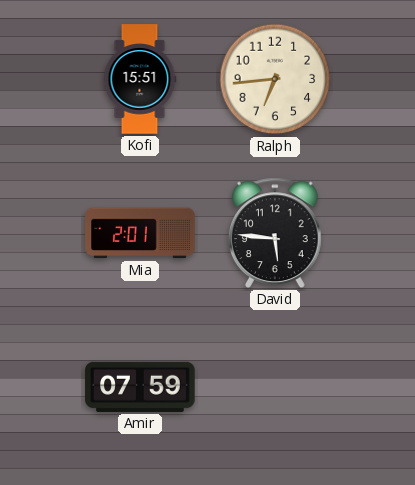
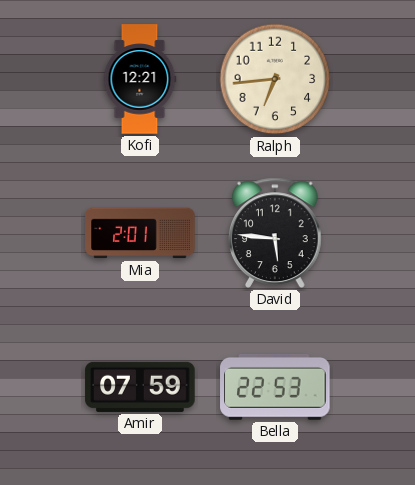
Kofi: 15:51 -> 12:21 (140, 79)
Bella: none -> 22:53 (275, 387)
